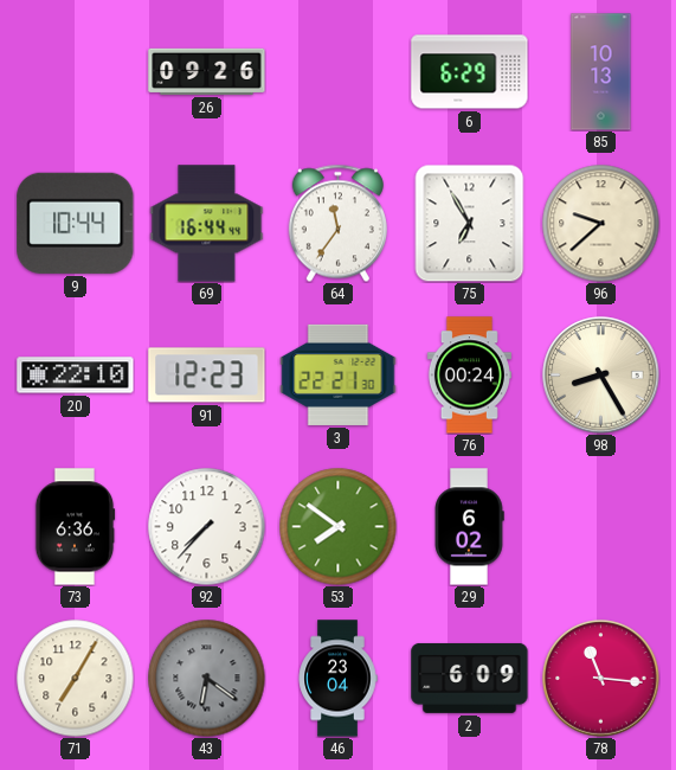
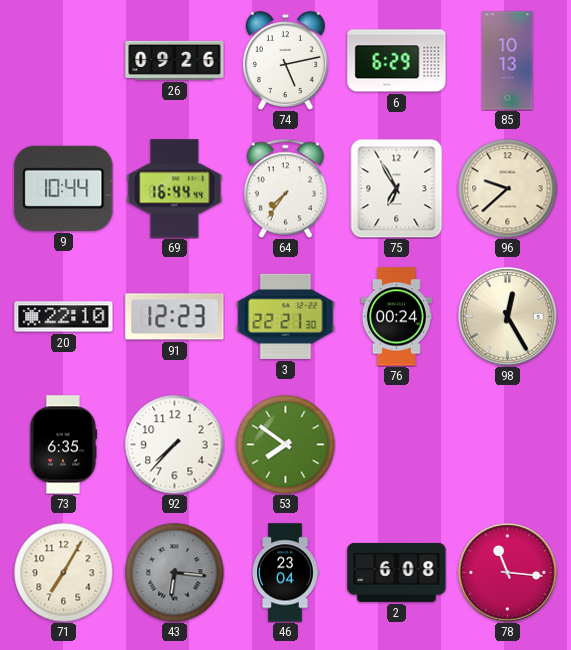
74: none -> 5:13 (285, 61)
64: 11:36 -> 7:36 (285, 188)
98: 8:25 -> 12:25 (508, 317)
73: 6:36 -> 6:35 (63, 445)
29: 6:02 -> none (469, 527)
43: 6:21 -> 6:16 (175, 573)
2: 6:09 -> 6:08 (397, 572)
